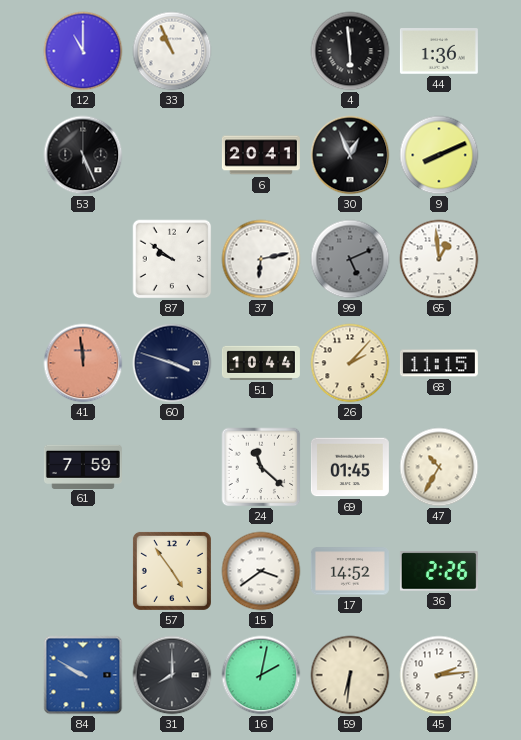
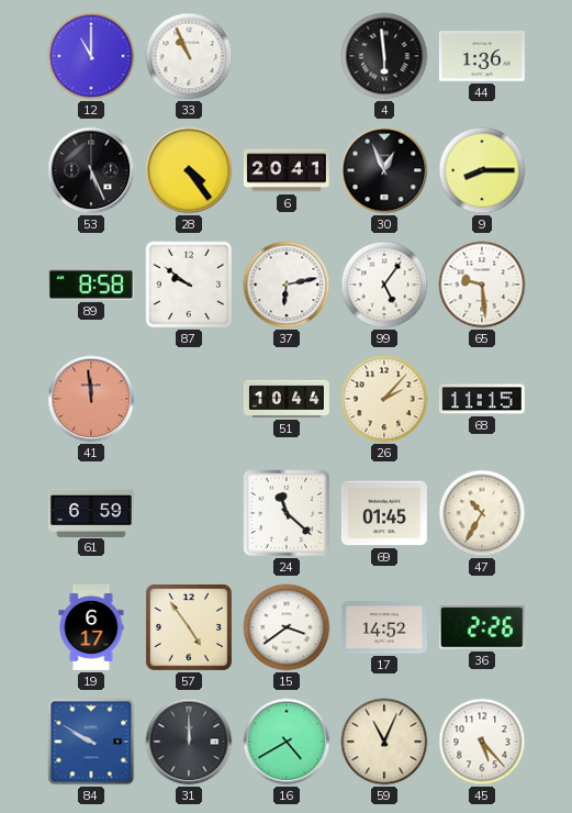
28: none -> 4:24 (189, 170)
9: 8:11 -> 8:15 (482, 170)
89: none -> 8:58 (91, 285)
99: 5:11 -> 5:06 (384, 285)
99 dial: grey -> white (384, 285)
65: 12:59 -> 9:29 (482, 285)
60: 3:48 -> none (172, 363)
61: 7:59 -> 6:59 (91, 512)
19: none -> 6:17 (91, 627)
31: 8:00 -> 12:00 (189, 742)
16: 2:02 -> 4:40 (287, 742)
59: 6:31 -> 11:04 (384, 742)
45: 2:14 -> 5:23 (482, 742)
